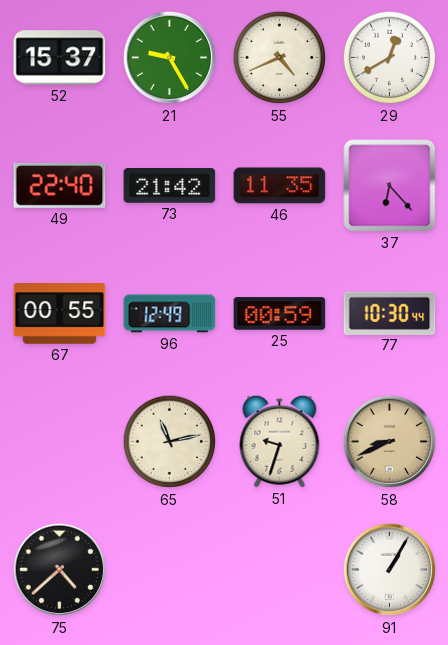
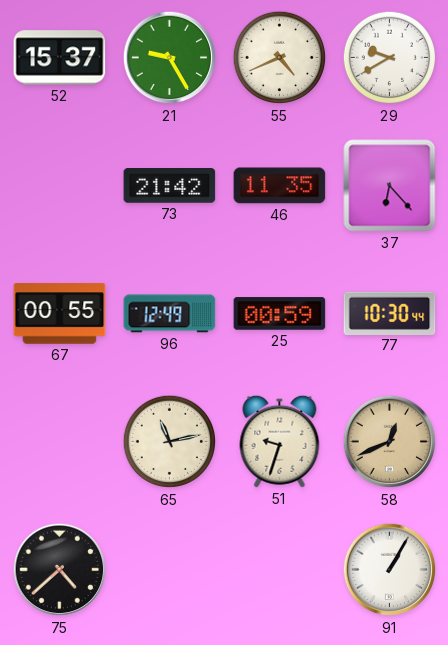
29: 12:40 -> 9:40 (390, 58)
49: 22:40 -> none (60, 185)
58: 8:41 -> 12:41 (390, 442)
